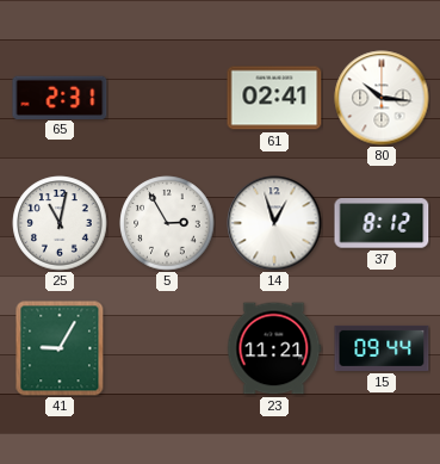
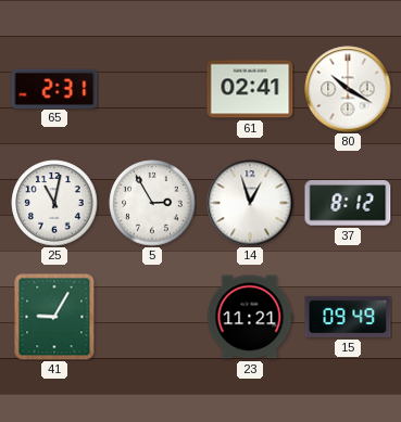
80: 10:16 -> 10:20 (348, 89)
15: 09:44 -> 09:49 (348, 317)
